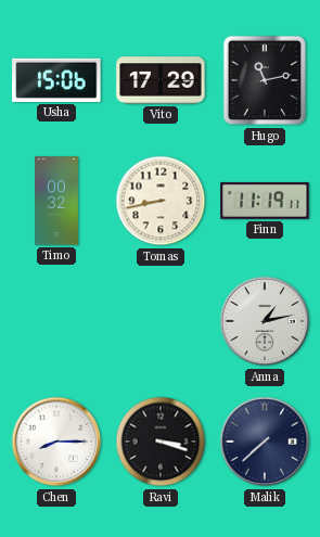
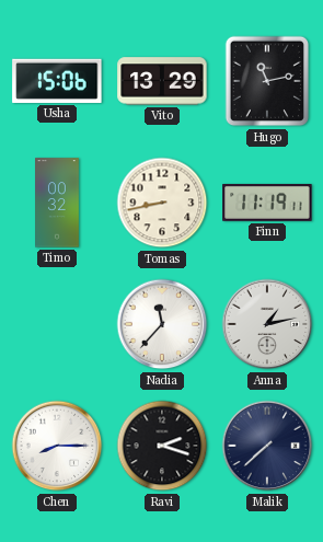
Vito: 17:29 -> 13:29 (162, 81)
Nadia: none -> 11:37 (162, 324)
Ravi: 3:18 -> 2:18 (162, 446)
